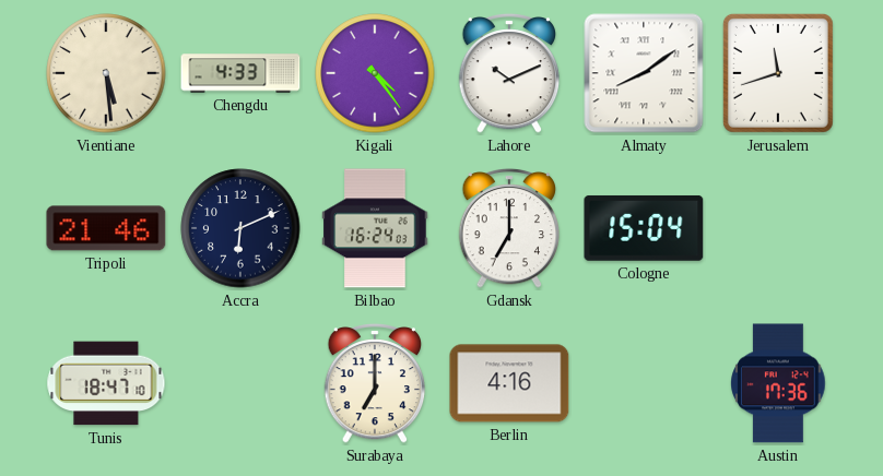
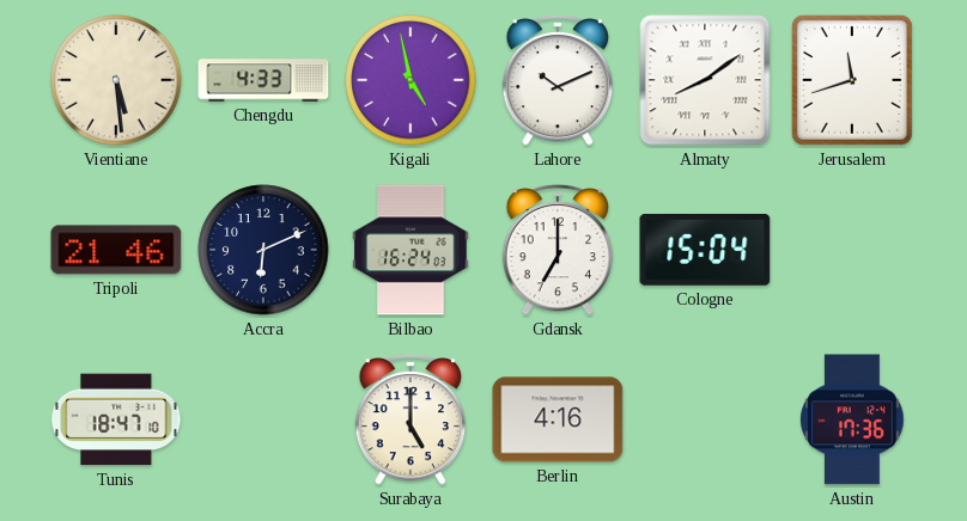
Kigali: 4:24 -> 4:58 (410, 80)
Surabaya: 7:00 -> 5:00 (410, 419)
